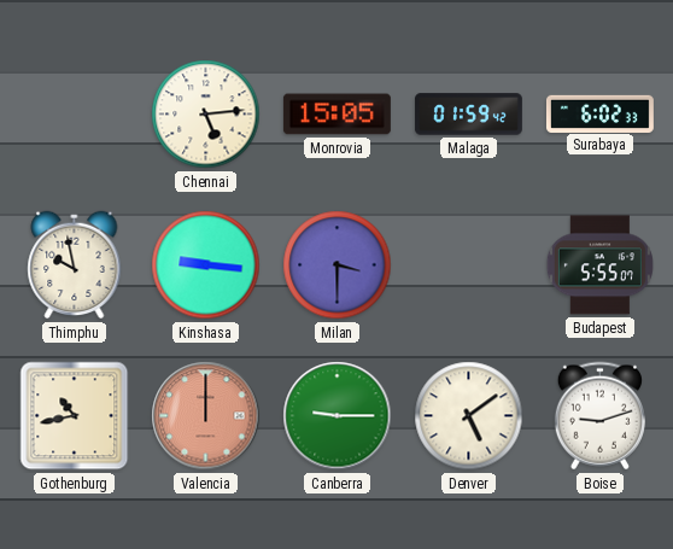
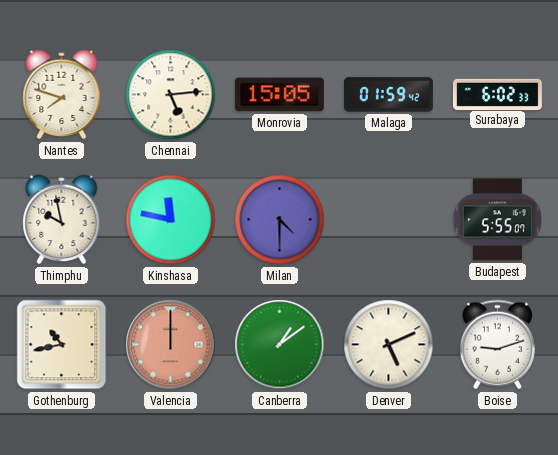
Nantes: none -> 7:48 (62, 95)
Kinshasa: 9:16 -> 11:47 (171, 220)
Milan: 3:30 -> 4:30 (280, 220)
Canberra: 9:15 -> 1:09 (280, 345)
Denver: 5:09 -> 5:11 (389, 345)
